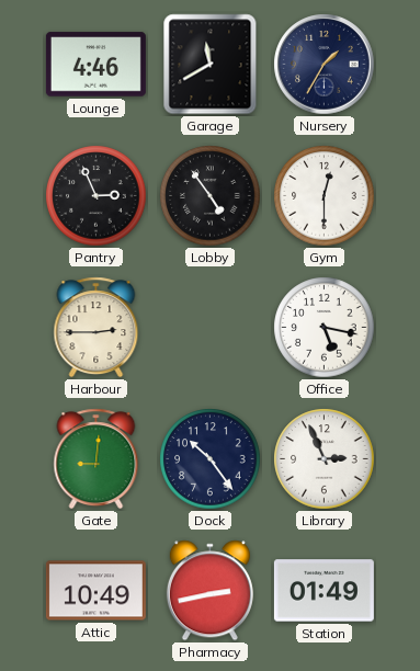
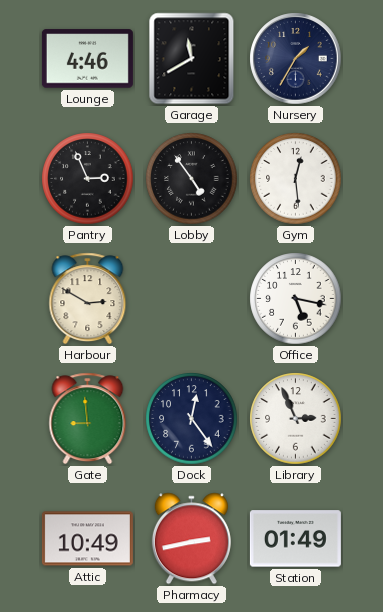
Gym: 12:30 -> 12:29 (296, 179)
Harbour: 2:45 -> 2:50 (88, 299)
Gate: 9:01 -> 8:59 (88, 419)
Dock: 10:24 -> 12:24 (192, 419)
